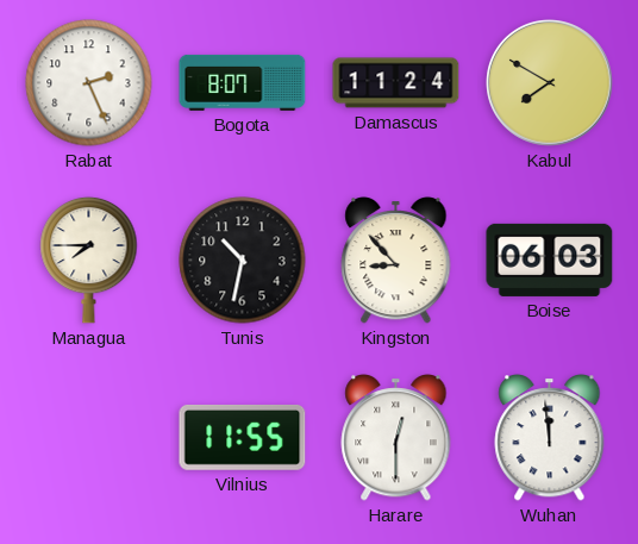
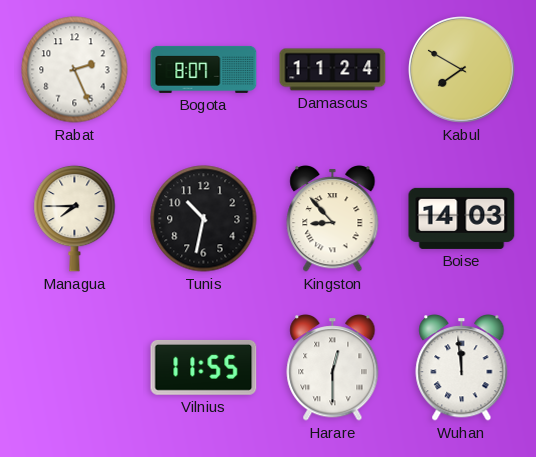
Boise: 06:03 -> 14:03 (462, 218)
